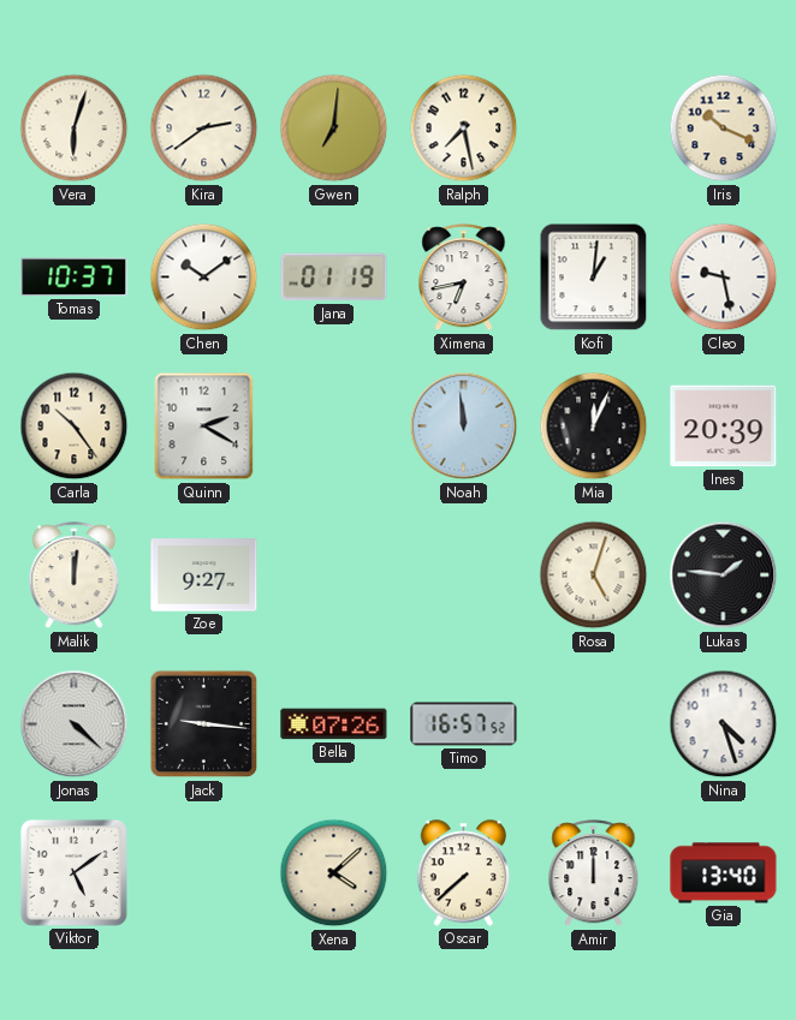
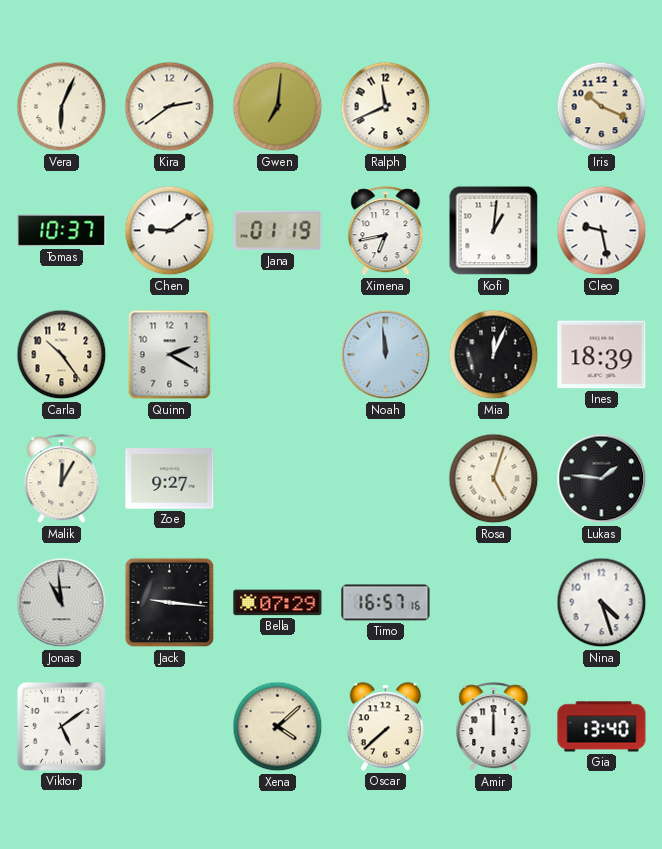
Vera: 6:03 -> 6:04 (62, 107)
Ralph: 7:28 -> 11:41 (386, 107)
Chen: 10:09 -> 9:09 (170, 231)
Ines: 20:39 -> 18:39 (602, 355)
Malik: 12:01 -> 12:05 (62, 479)
Jonas: 4:22 -> 10:59 (62, 603)
Bella: 07:26 -> 07:29 (278, 603)
Timo: 16:57:52 -> 16:57:16 (386, 603)
